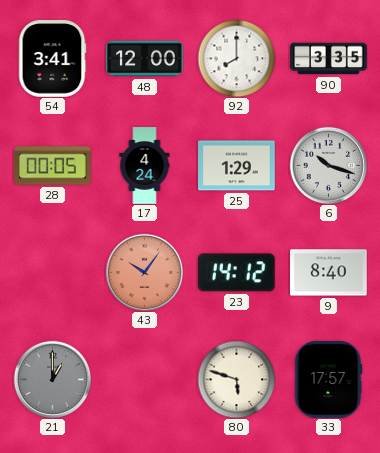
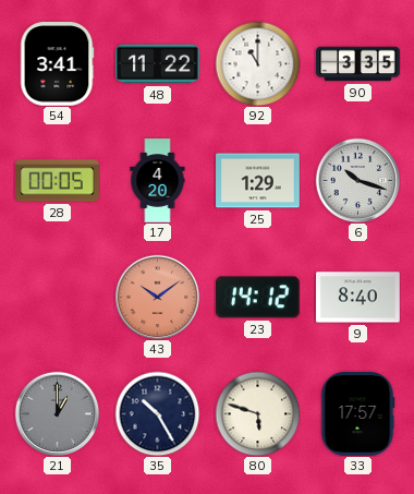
48: 12:00 -> 11:22 (158, 64)
92: 8:00 -> 11:00 (257, 63)
17: 4:24 -> 4:20 (158, 181)
43: 10:06 -> 10:09 (157, 297)
35: none -> 10:25 (157, 413)
